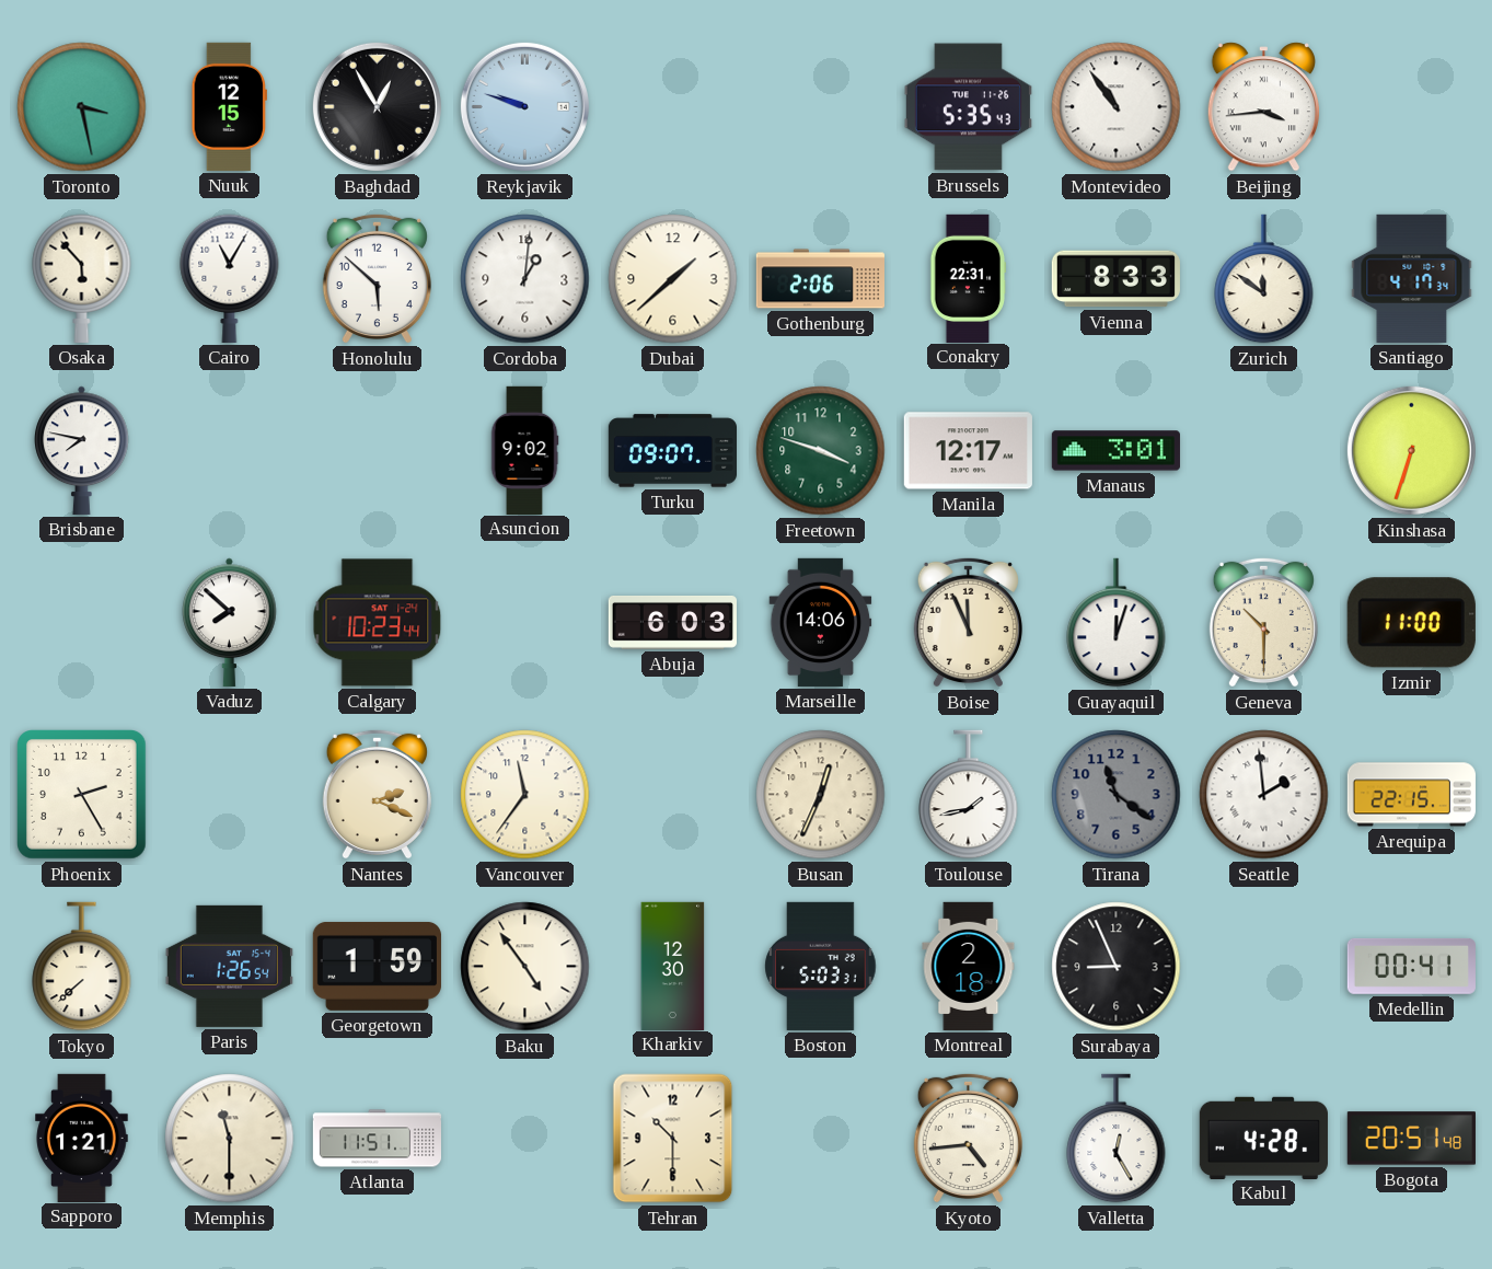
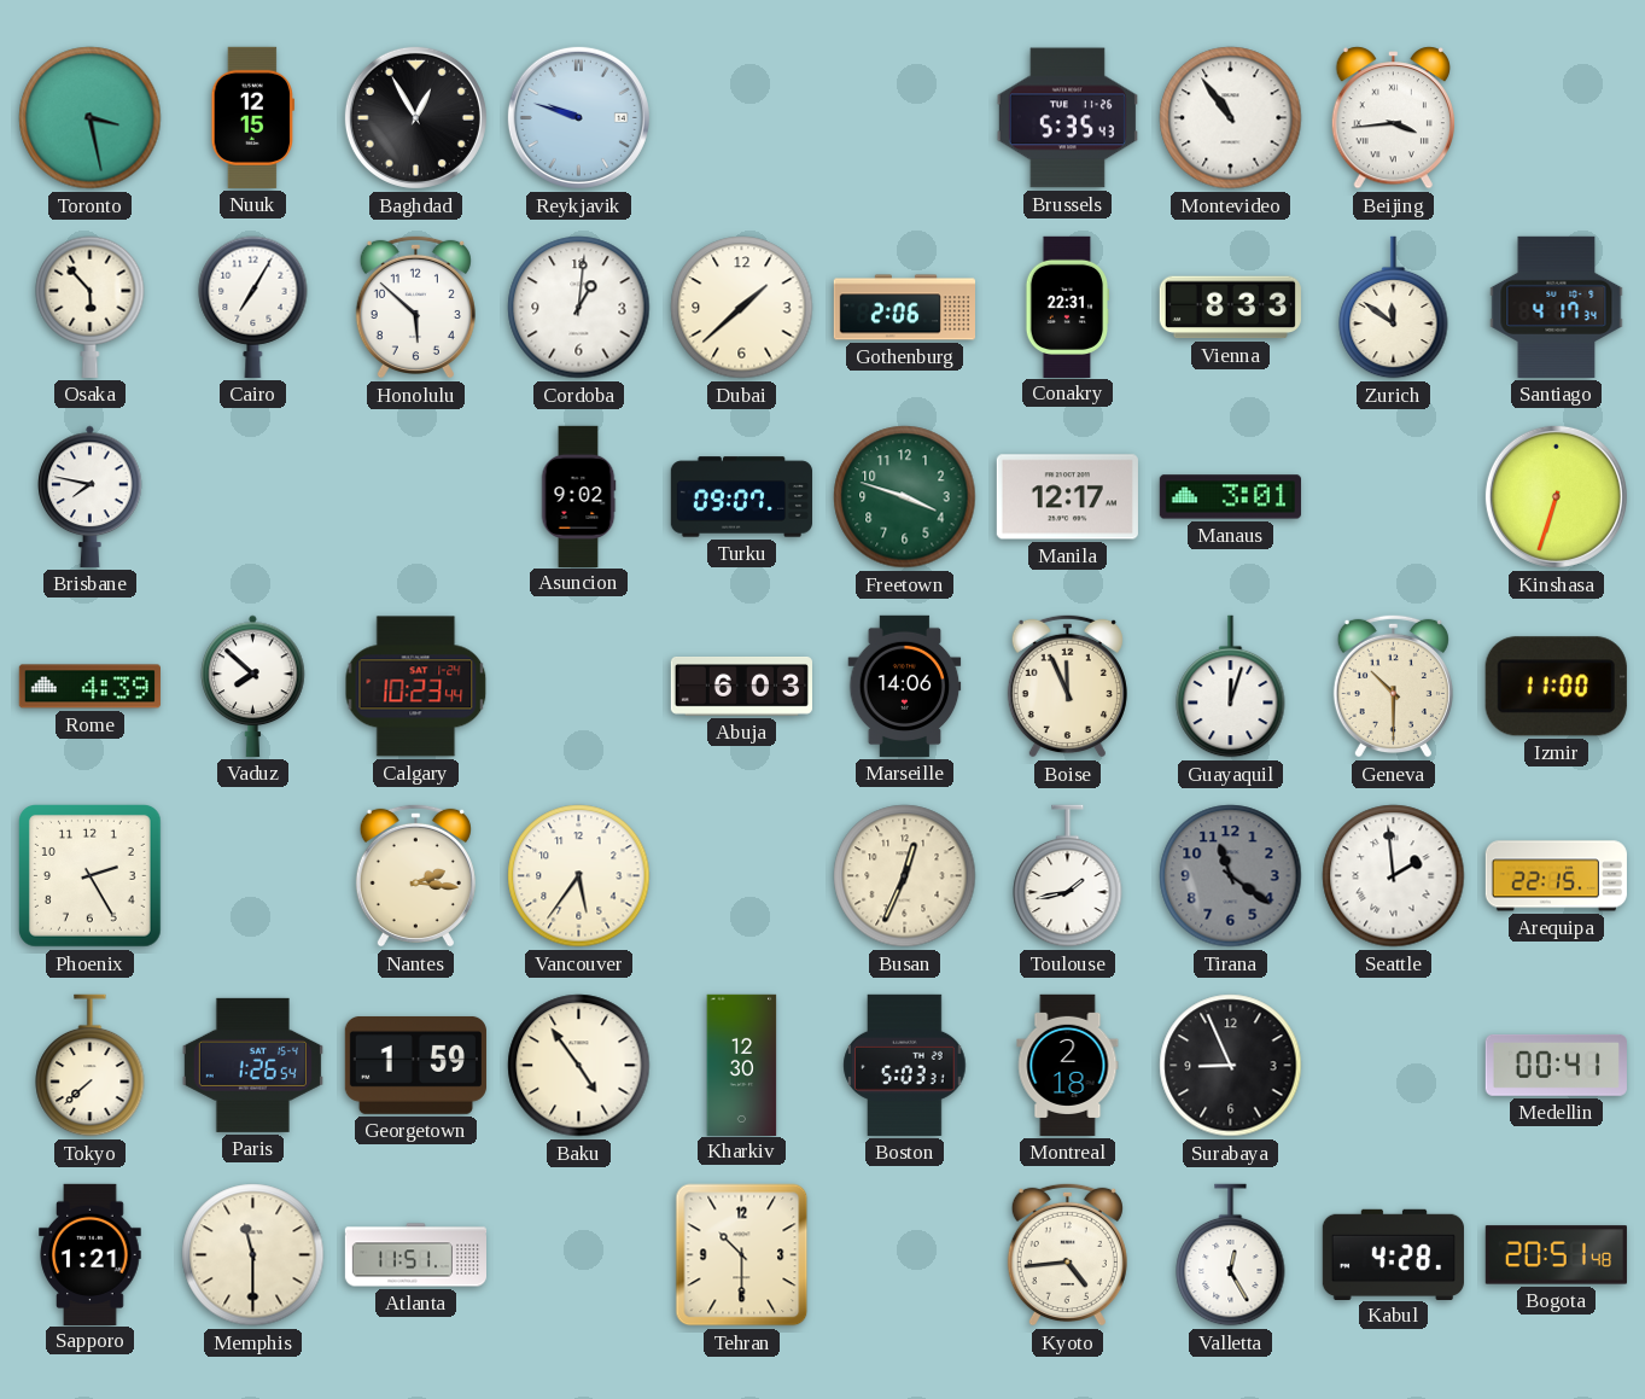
Cairo: 11:05 -> 7:05 (253, 307)
Rome: none -> 4:39 (89, 687)
Nantes: 2:19 -> 2:16 (415, 875)
Vancouver: 11:36 -> 5:36 (579, 876)
